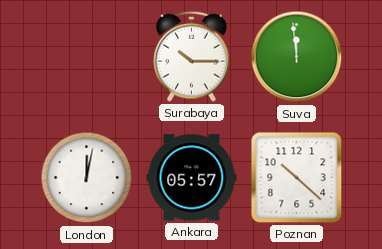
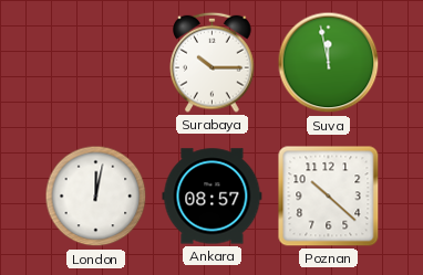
Suva: 11:59 -> 11:58 (329, 63)
Ankara: 05:57 -> 08:57 (213, 197)
